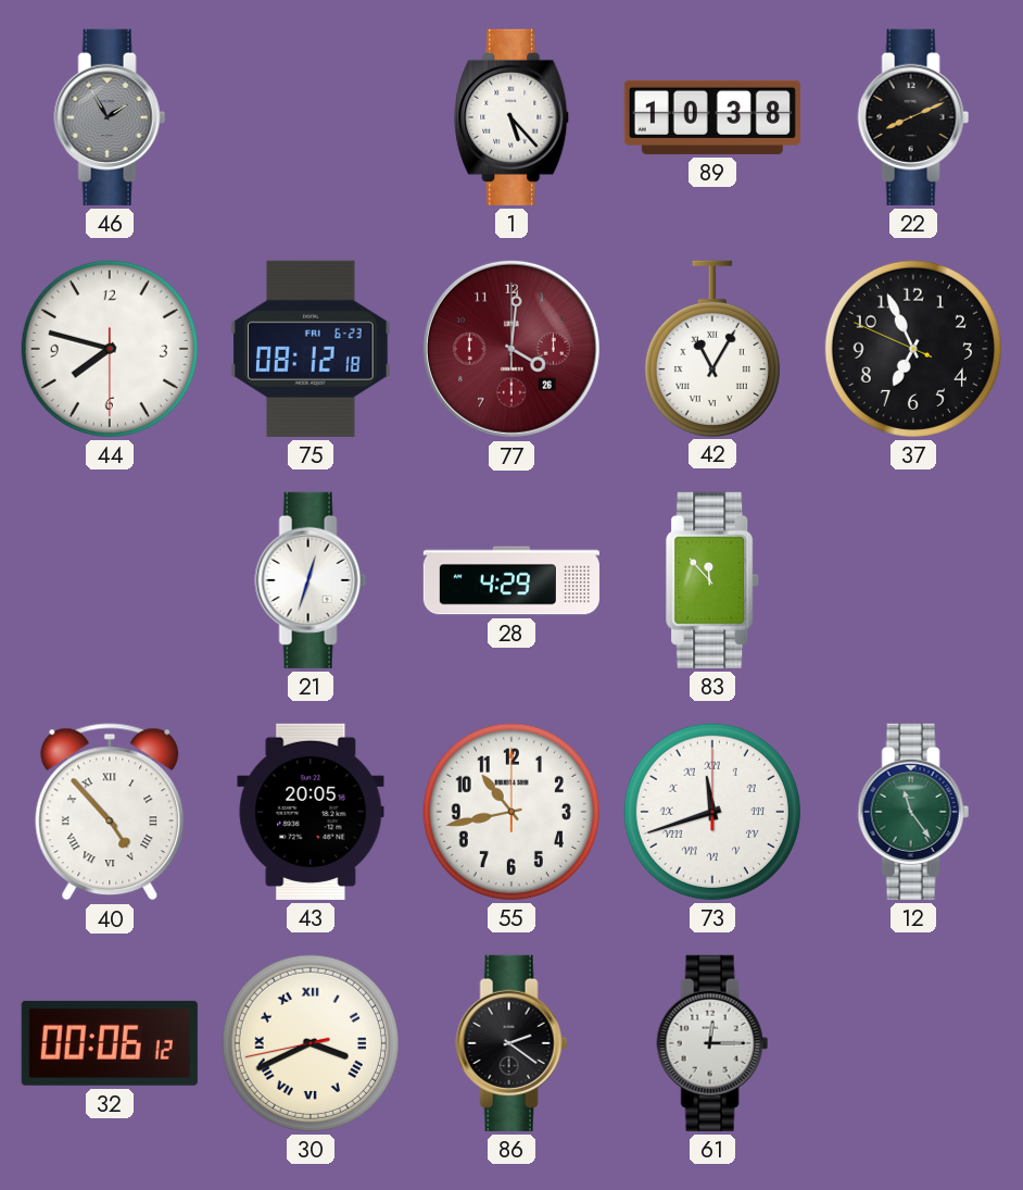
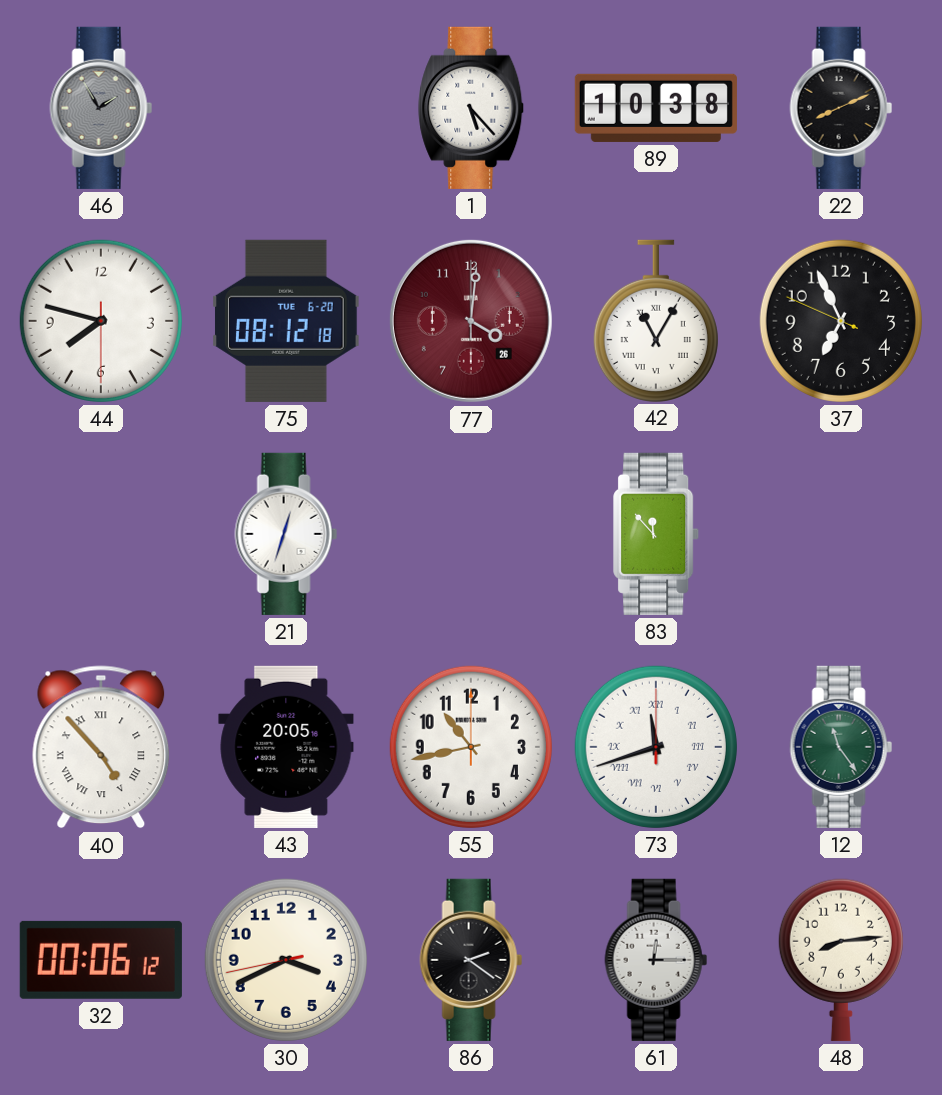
75 date: FRI 6-23 -> TUE 6-20 (286, 321)
28: 4:29 -> none (512, 580)
30 numerals: Roman -> Arabic (286, 960)
48: none -> 8:14 (841, 960)
